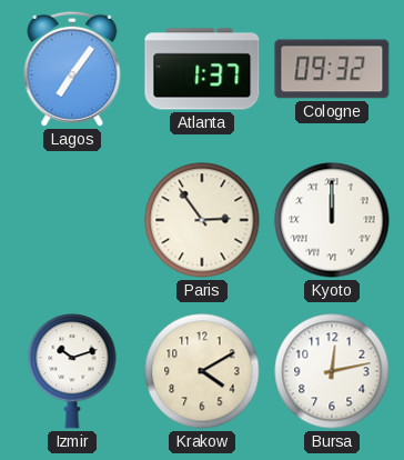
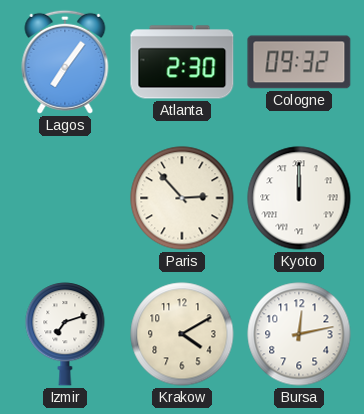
Atlanta: 1:37 -> 2:30 (182, 62)
Paris: 2:54 -> 2:53 (182, 198)
Izmir: 10:12 -> 7:12 (65, 334)
